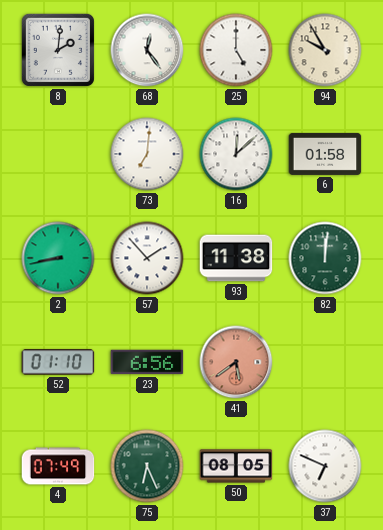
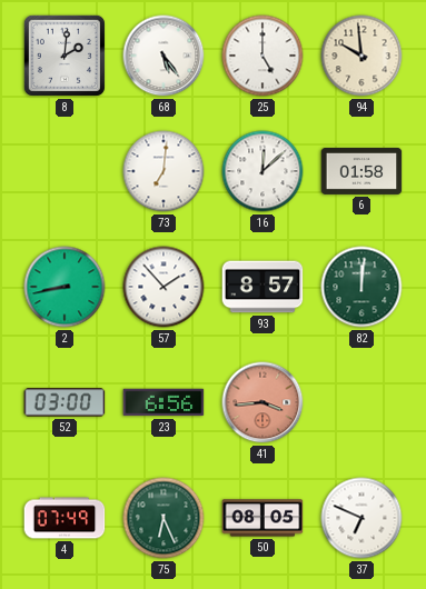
68: 12:24 -> 5:24 (164, 56)
94: 9:55 -> 9:59 (361, 56)
93: 11:38 -> 8:57 (262, 287)
52: 01:10 -> 03:00 (65, 402)
41: 5:39 -> 3:44 (262, 402)
